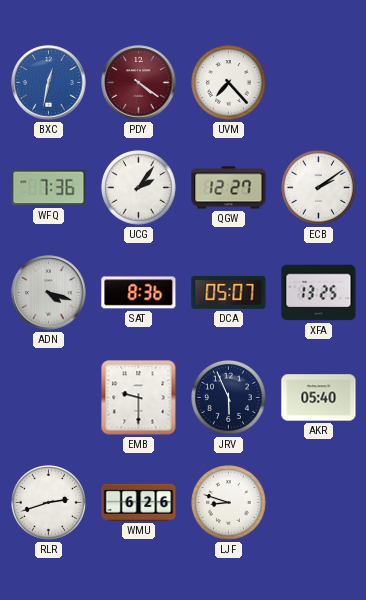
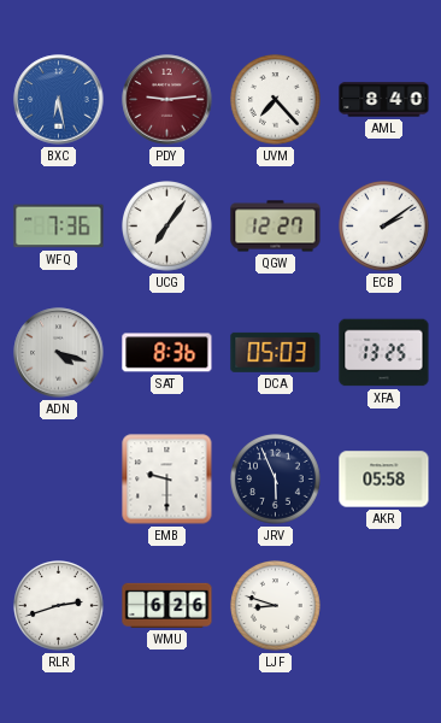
BXC: 12:32 -> 6:28 (59, 100)
PDY: 4:21 -> 9:14 (167, 100)
AML: none -> 8:40 (384, 100)
UCG: 2:06 -> 7:06 (167, 227)
DCA: 05:07 -> 05:03 (276, 352)
AKR: 05:40 -> 05:58 (384, 480)
